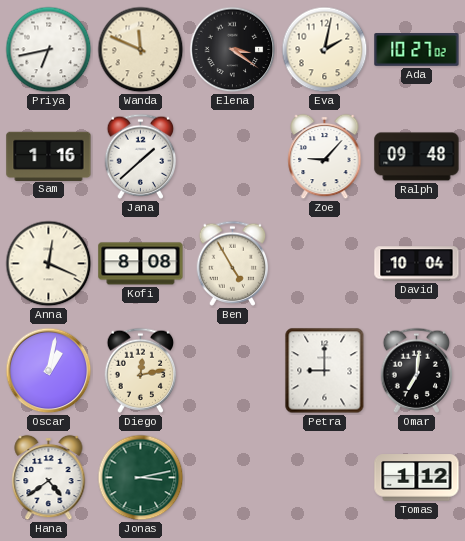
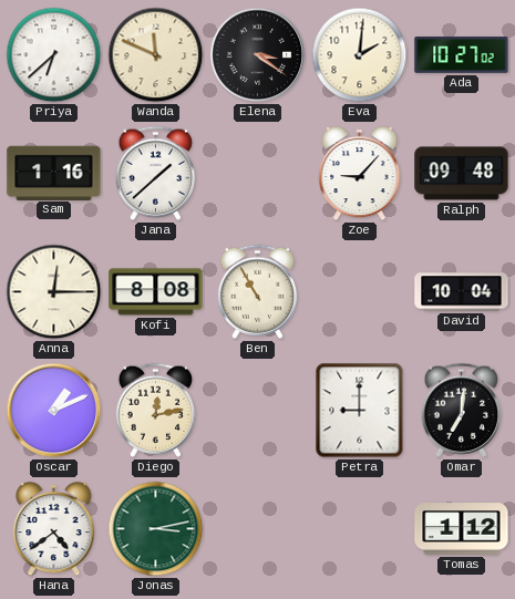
Priya: 6:43 -> 6:38 (54, 55)
Eva: 2:02 -> 2:01 (360, 55)
Anna: 12:19 -> 12:15 (54, 292)
Ben: 4:55 -> 10:55 (258, 291)
Oscar: 1:02 -> 1:11 (54, 411)
